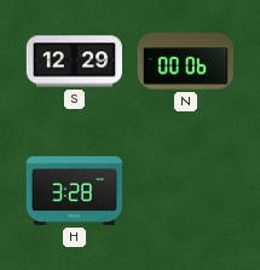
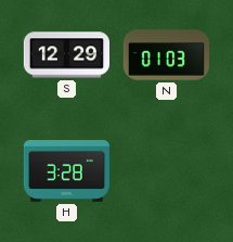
N: 00:06 -> 01:03 (166, 55)
